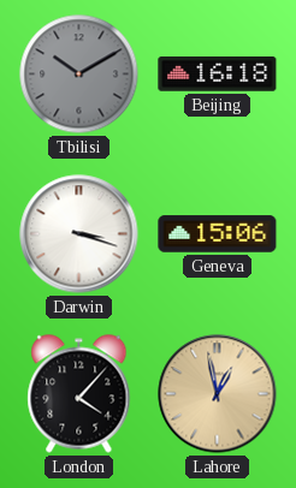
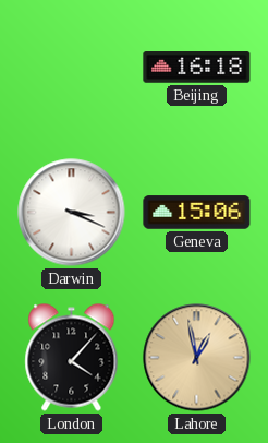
Tbilisi: 10:10 -> none (79, 75)
Darwin: 3:18 -> 3:19 (72, 213)
